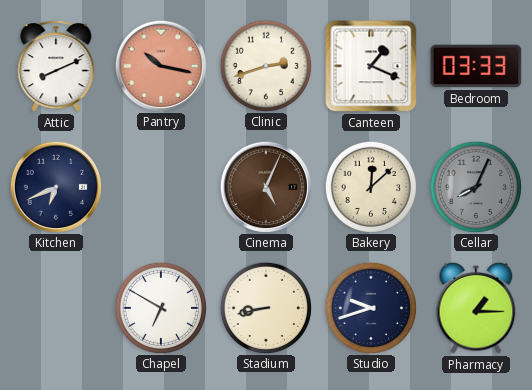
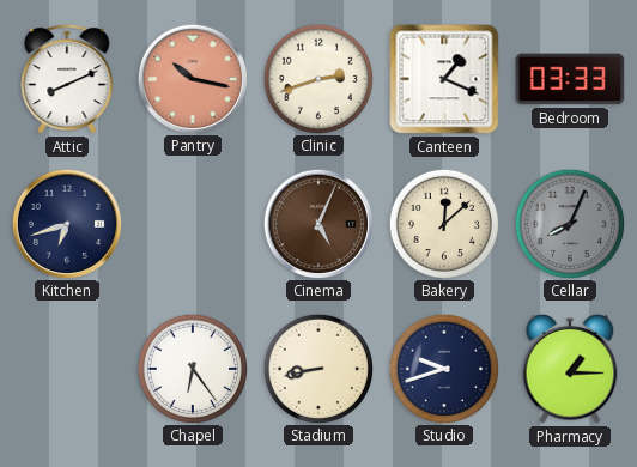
Kitchen: 6:41 -> 6:42 (66, 223)
Chapel: 6:50 -> 6:24 (192, 368)
